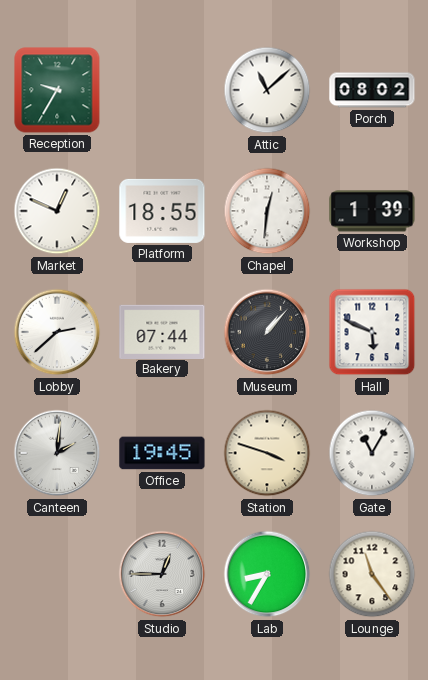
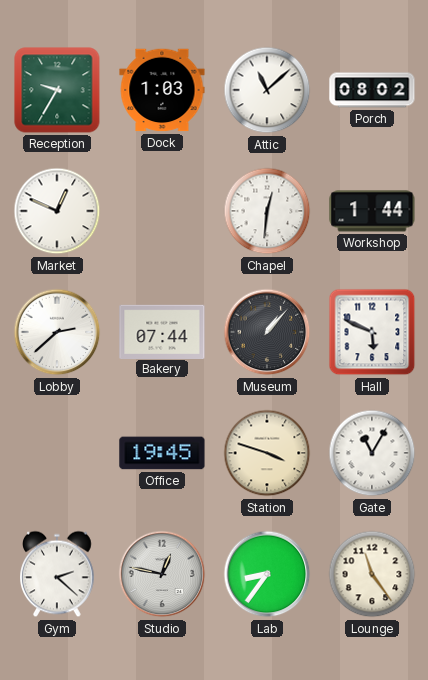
Dock: none -> 1:03 (162, 90)
Platform: 18:55 -> none (162, 211)
Workshop: 1:39 -> 1:44 (372, 211)
Canteen: 2:01 -> none (57, 453)
Gym: none -> 2:22 (58, 574)
Studio: 12:45 -> 12:47 (162, 574)
Lab: 8:35 -> 8:36 (267, 574)
